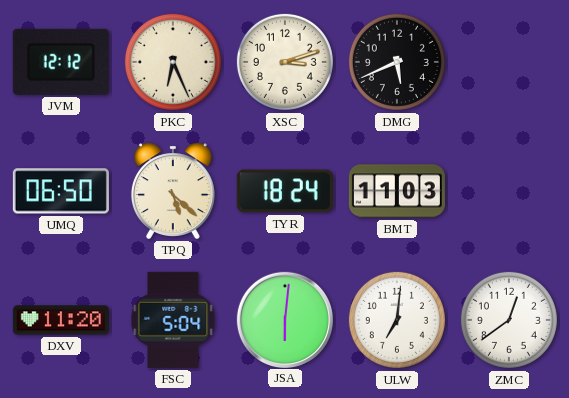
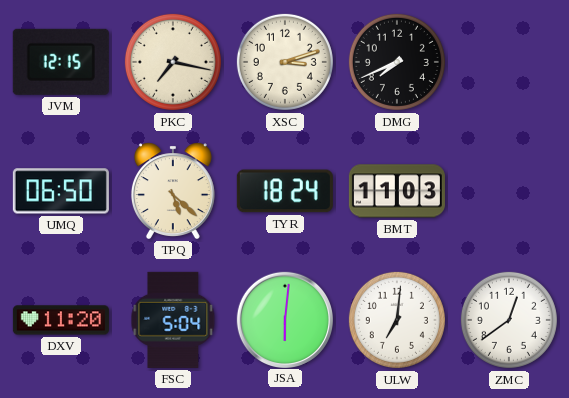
JVM: 12:12 -> 12:15 (61, 62)
PKC: 6:26 -> 7:17 (173, 62)
DMG: 5:41 -> 7:41 (397, 62)
